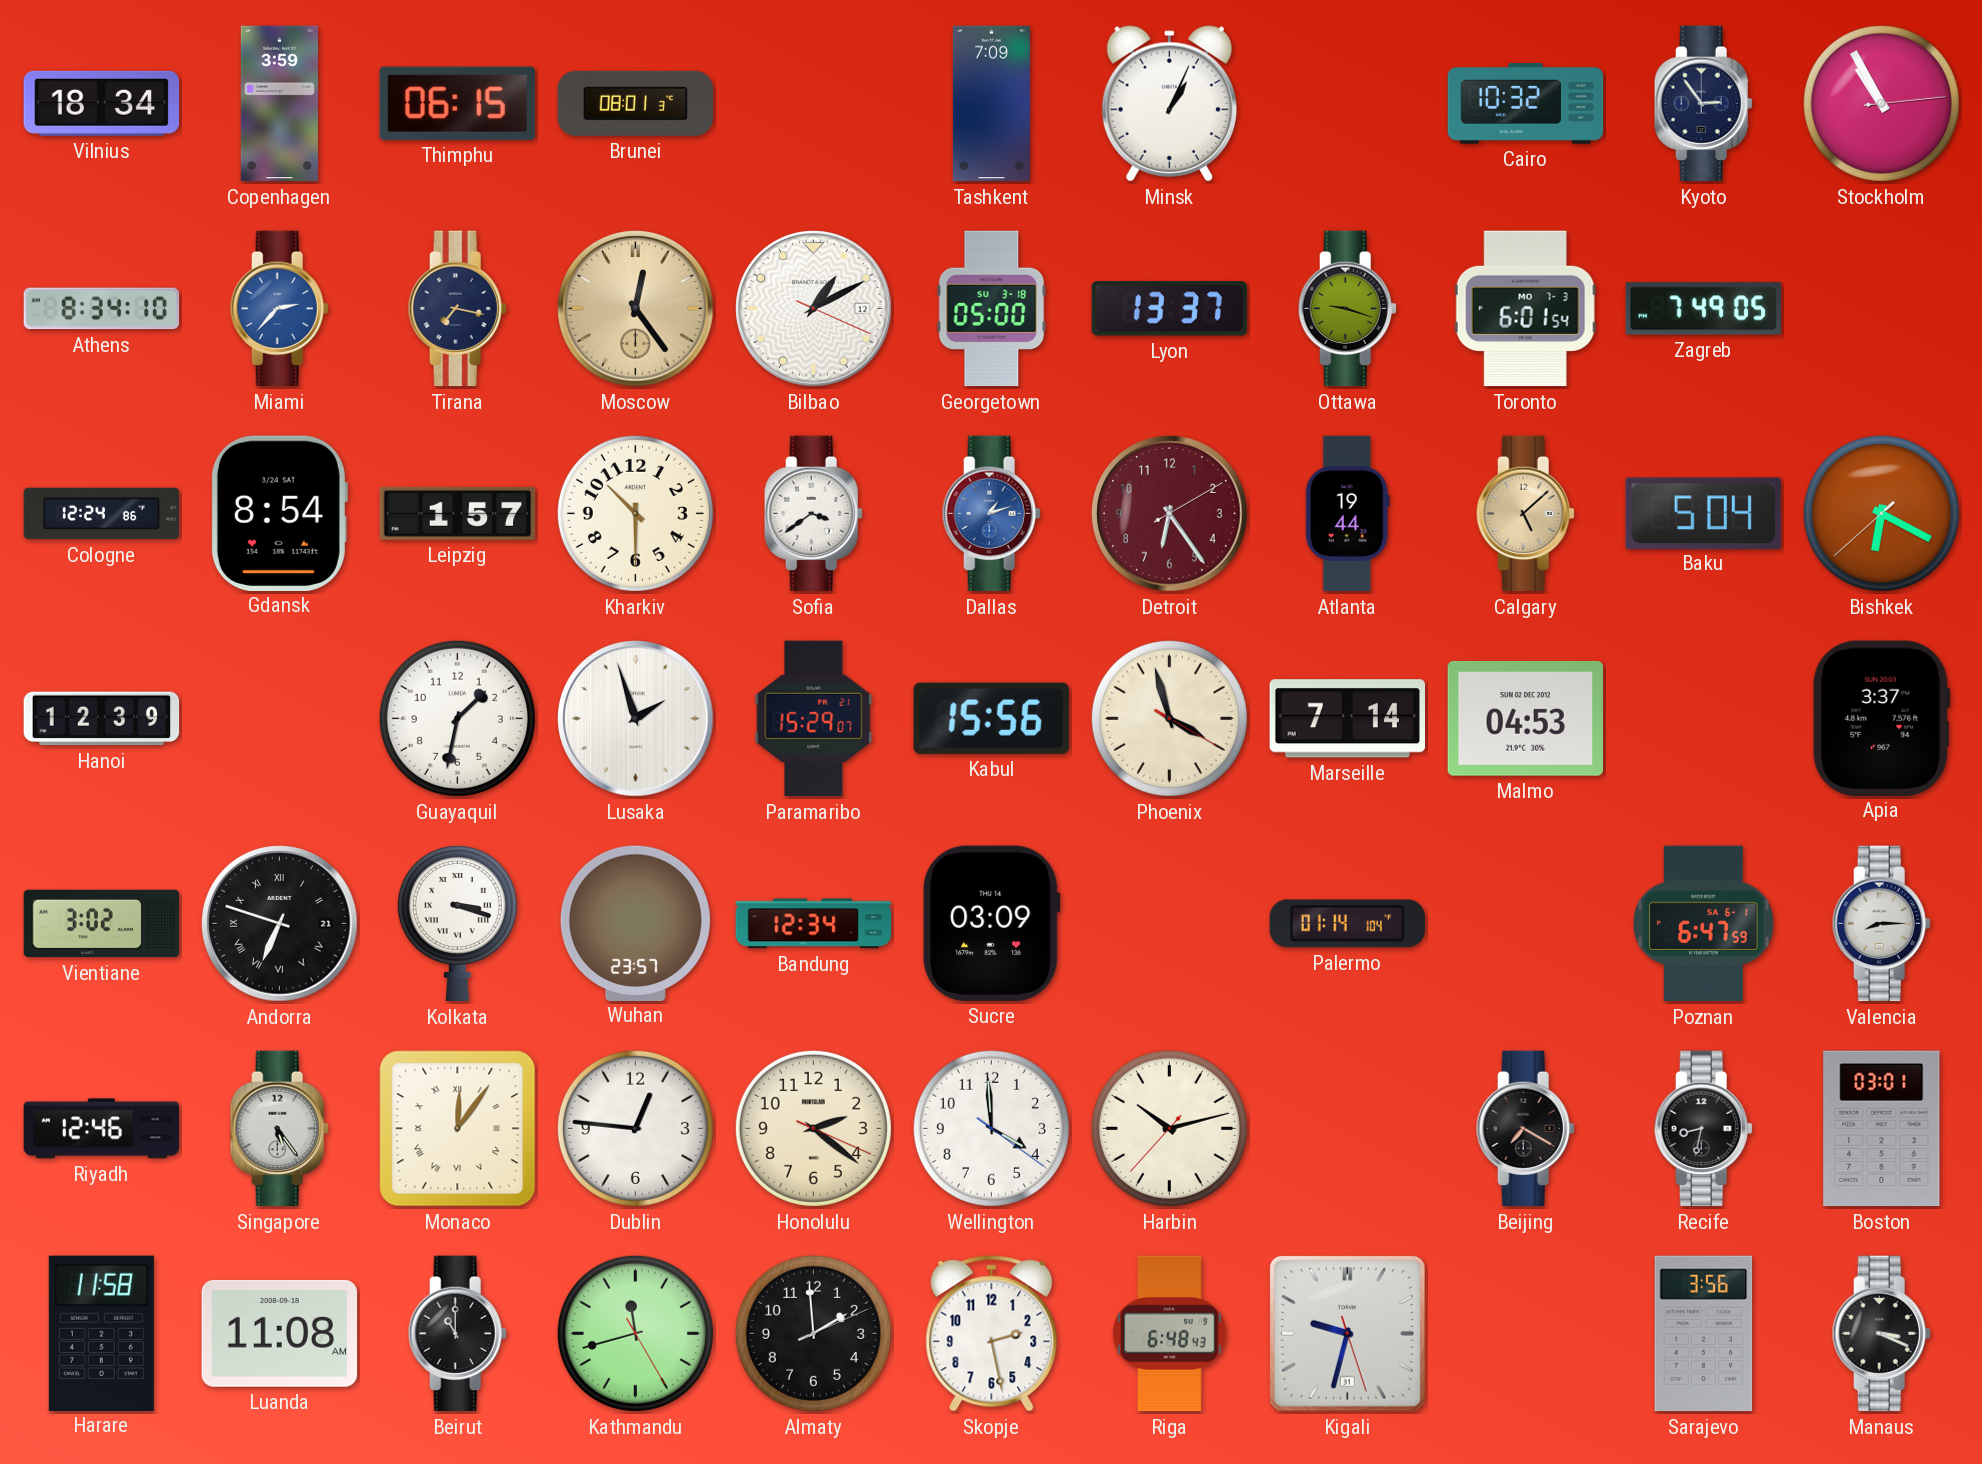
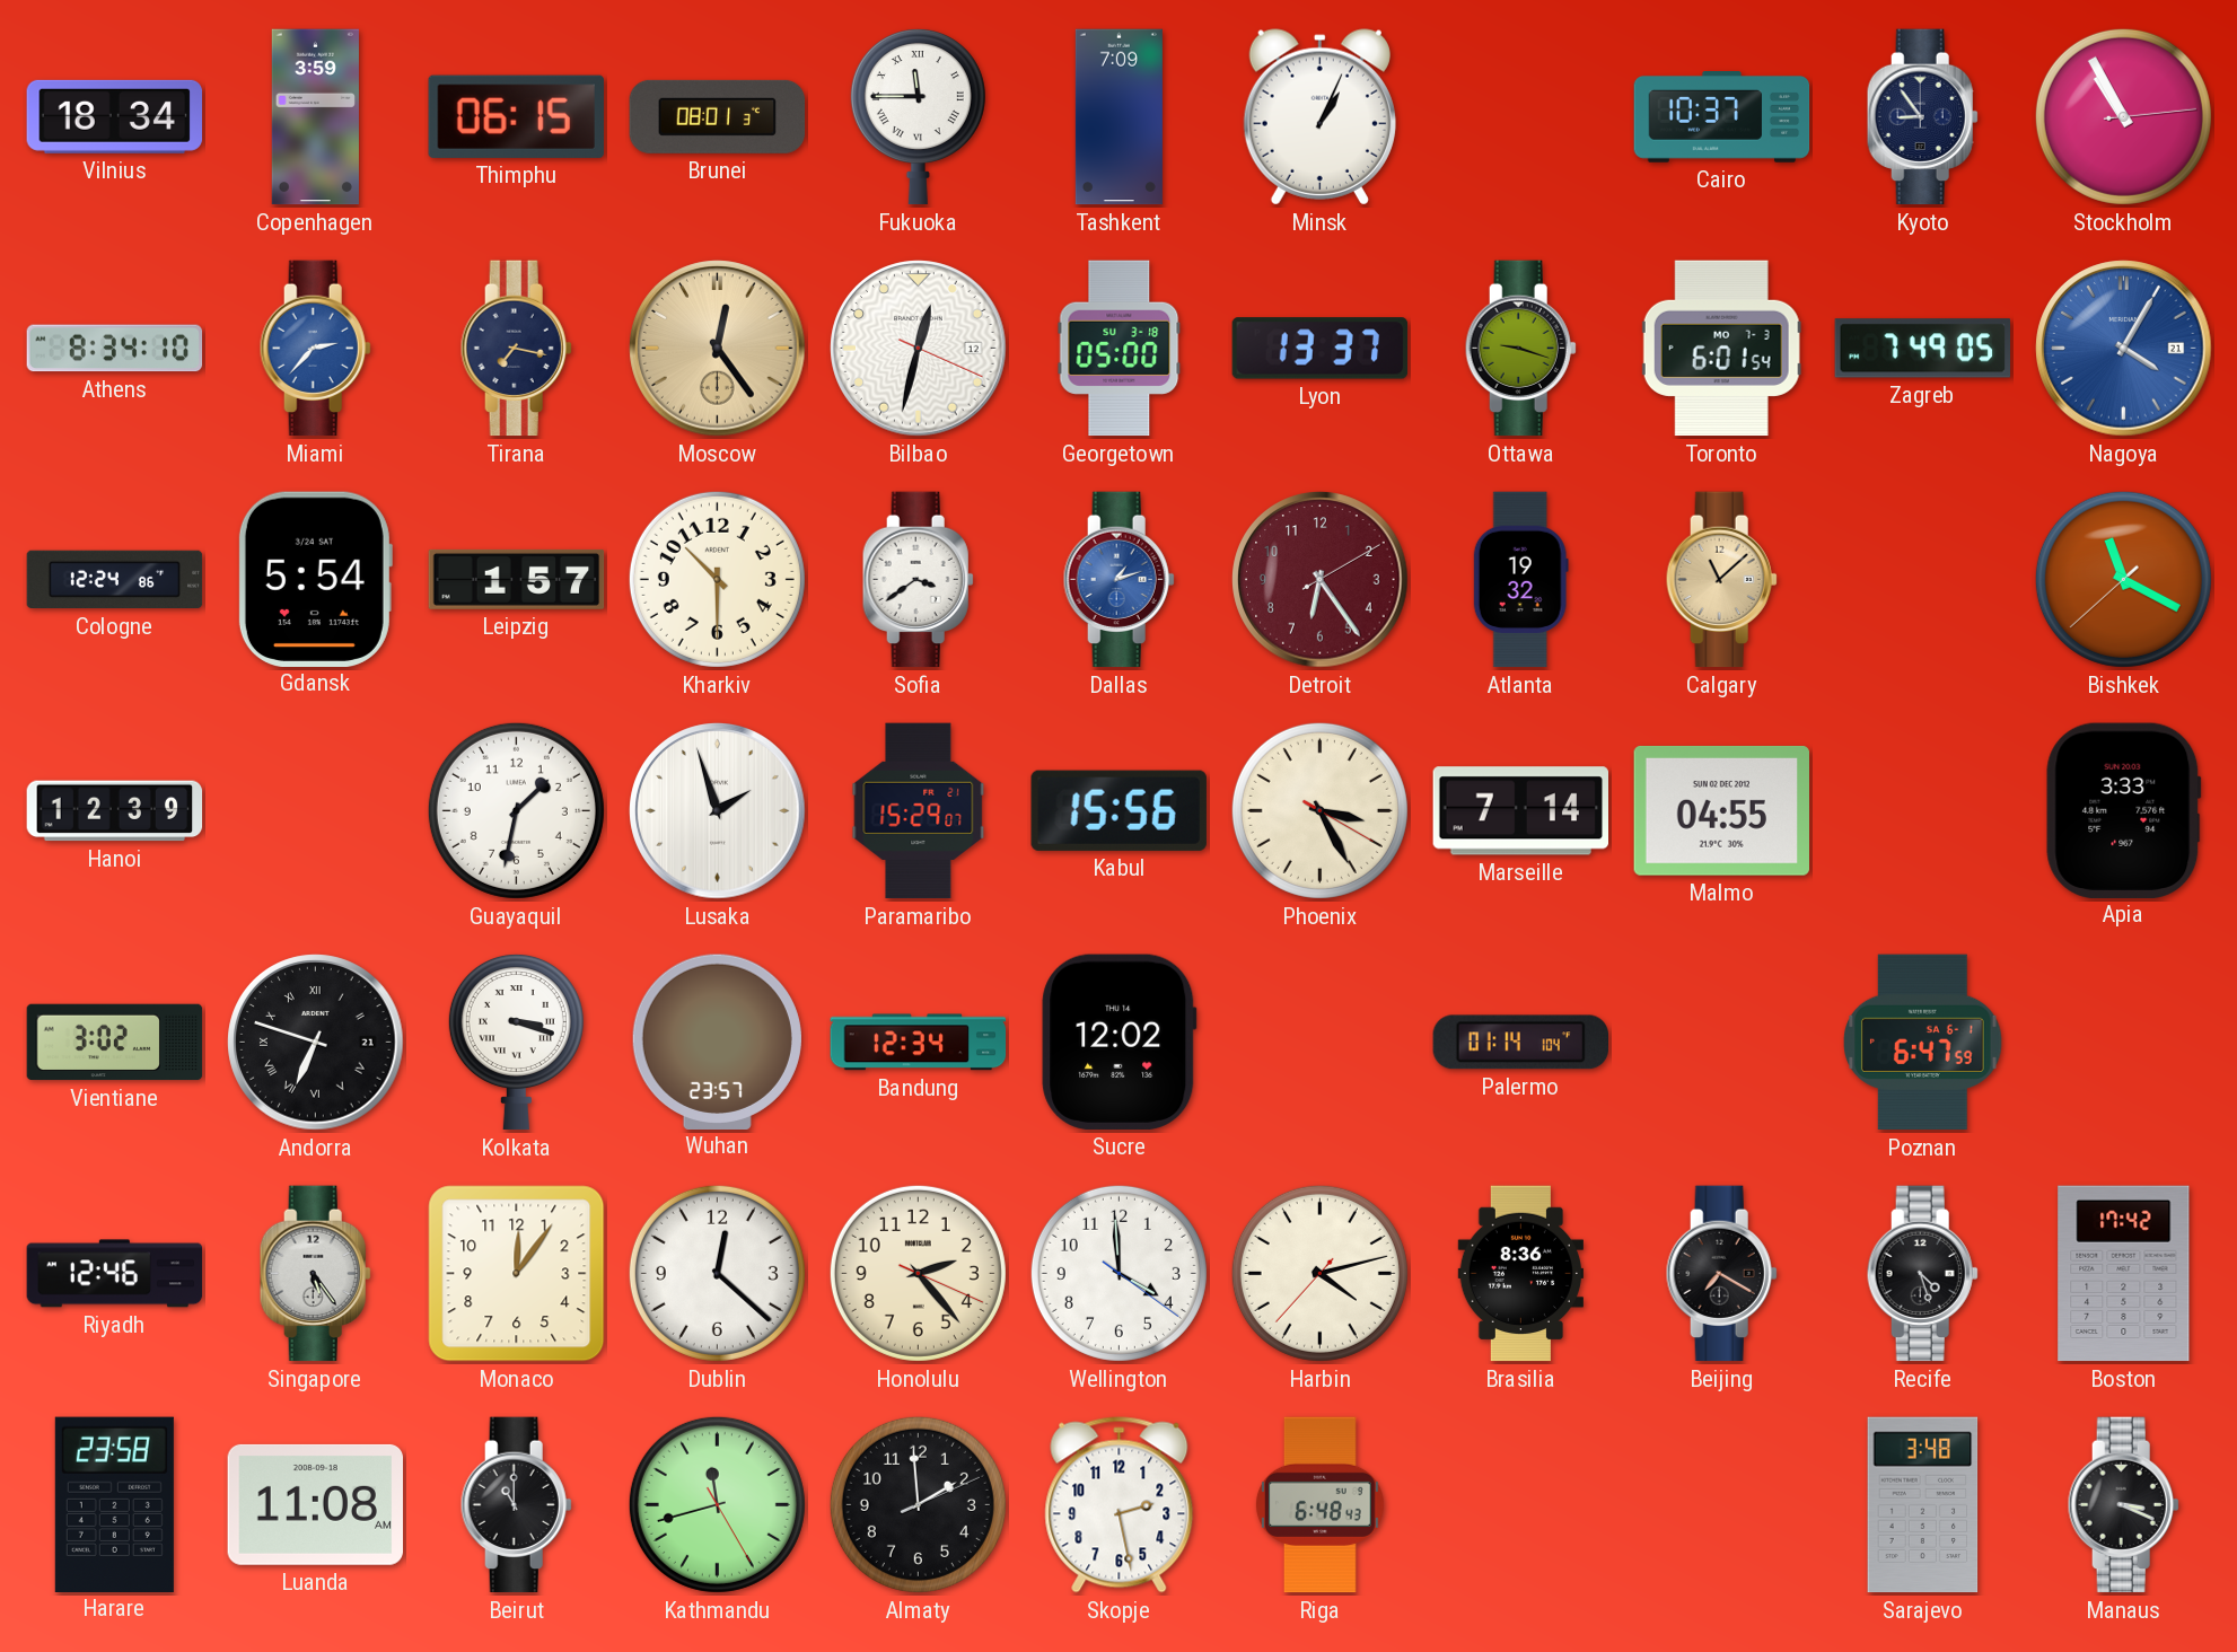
Fukuoka: none -> 11:45 (918, 116)
Cairo: 10:32 -> 10:37 (1722, 117)
Kyoto: 2:54 -> 8:54 (1922, 117)
Bilbao: 1:10 -> 12:32 (919, 349)
Nagoya: none -> 4:05 (2124, 349)
Gdansk: 8:54 -> 5:54 (315, 579)
Atlanta: 19:44 -> 19:32 (1520, 580)
Calgary: 5:08 -> 11:08 (1721, 580)
Baku: 5:04 -> none (1703, 513)
Bishkek: 6:19 -> 11:19 (2123, 579)
Phoenix: 3:57 -> 3:25 (1319, 810)
Malmo: 04:53 -> 04:55 (1721, 810)
Apia: 3:37 -> 3:33 (2124, 810)
Sucre: 03:09 -> 12:02 (1120, 1042)
Valencia: 8:15 -> none (1881, 924)
Monaco numerals: Roman -> Arabic (517, 1274)
Dublin: 12:46 -> 12:22 (717, 1273)
Honolulu: 2:21 -> 2:23 (918, 1273)
Harbin: 10:12 -> 4:12 (1319, 1273)
Brasilia: none -> 8:36 (1520, 1274)
Recife: 8:32 -> 4:27 (1922, 1274)
Boston: 03:01 -> 17:42 (2124, 1274)
Harare: 11:58 -> 23:58 (114, 1504)
Kigali: 9:32 -> none (1347, 1333)
Sarajevo: 3:56 -> 3:48 (1923, 1505)
